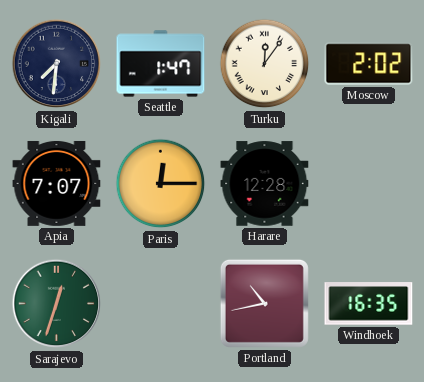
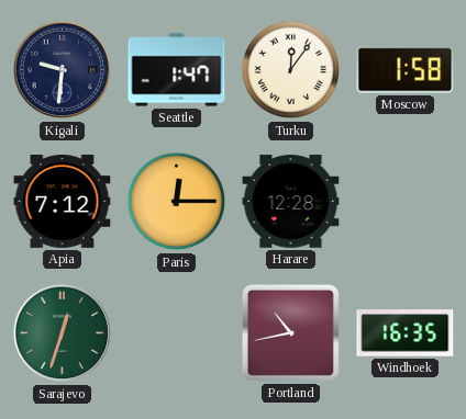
Kigali: 7:31 -> 9:31 (63, 70)
Moscow: 2:02 -> 1:58 (406, 70)
Apia: 7:07 -> 7:12 (63, 201)
